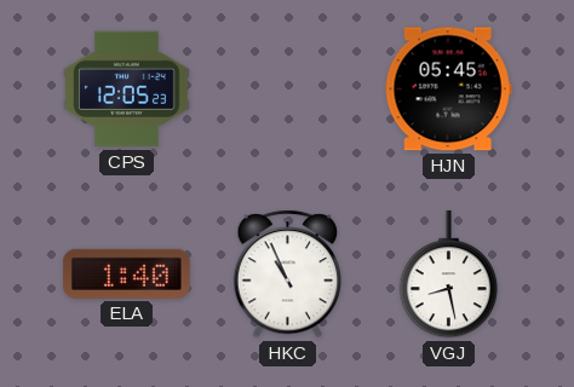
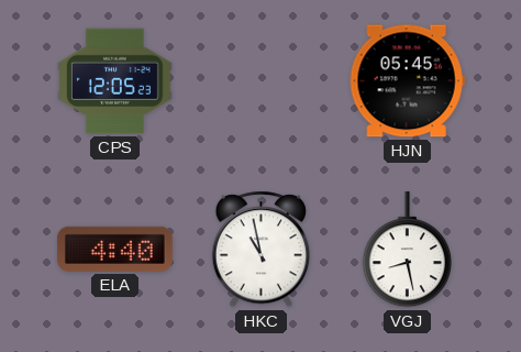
ELA: 1:40 -> 4:40 (114, 249)
HKC: 10:56 -> 10:58 (262, 250)
